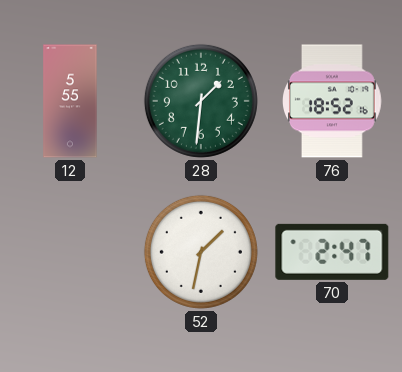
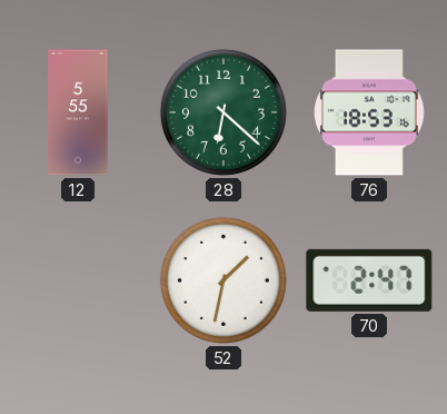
28: 1:31 -> 6:22 (223, 112)
76: 18:52 -> 18:53 (370, 112)
